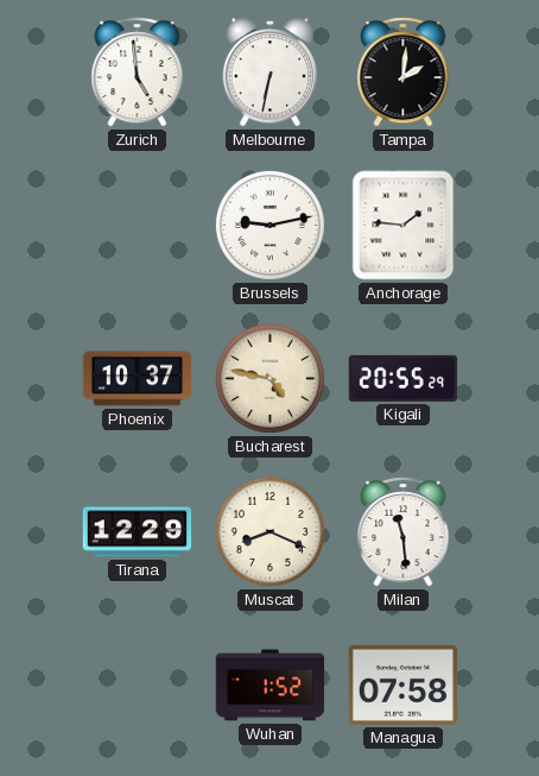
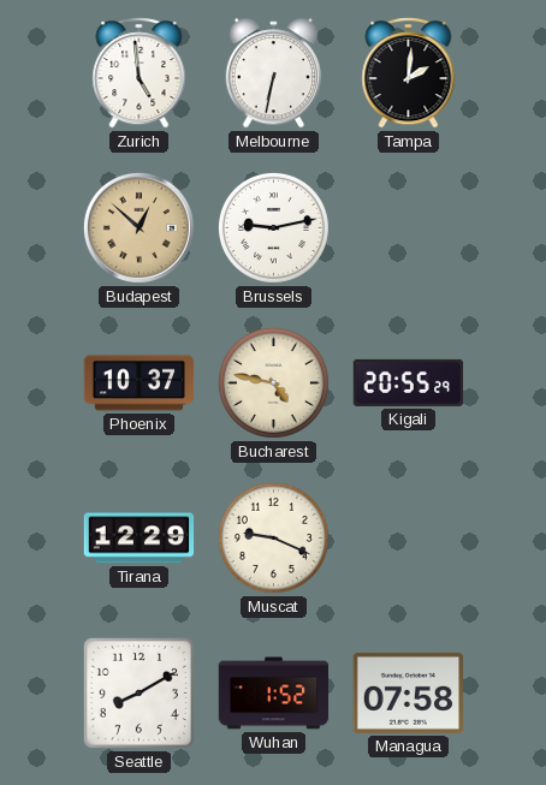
Budapest: none -> 12:52 (138, 227)
Anchorage: 1:46 -> none (404, 226)
Muscat: 8:19 -> 9:19 (273, 537)
Milan: 11:29 -> none (404, 532)
Seattle: none -> 8:10 (138, 692)
